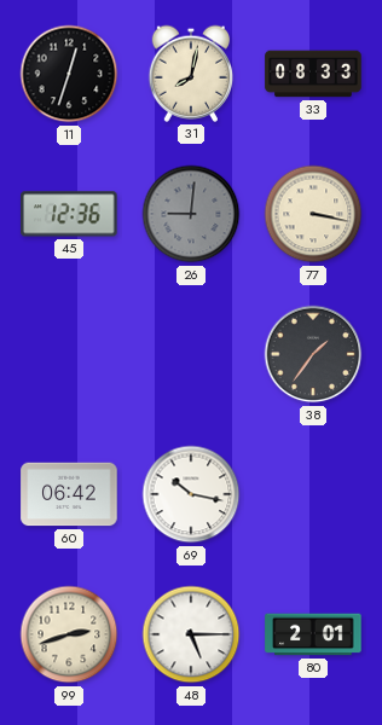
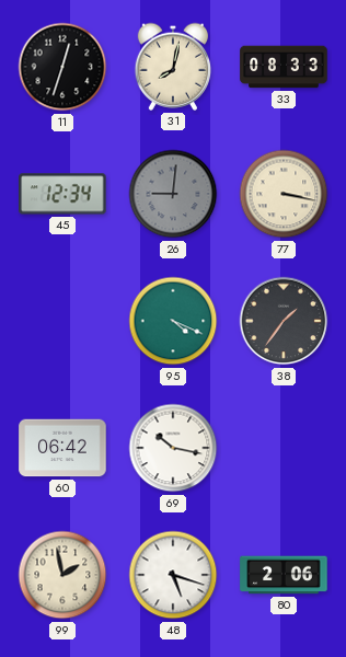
45: 12:36 -> 12:34 (62, 194)
95: none -> 4:19 (173, 321)
99: 2:42 -> 1:58 (62, 575)
48: 5:15 -> 5:18 (173, 575)
80: 2:01 -> 2:06 (284, 575)
